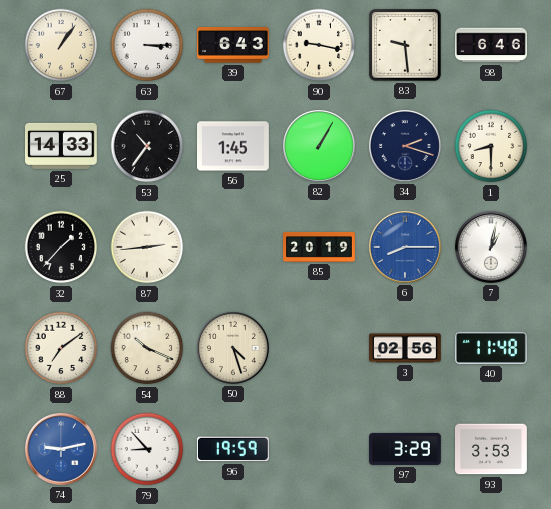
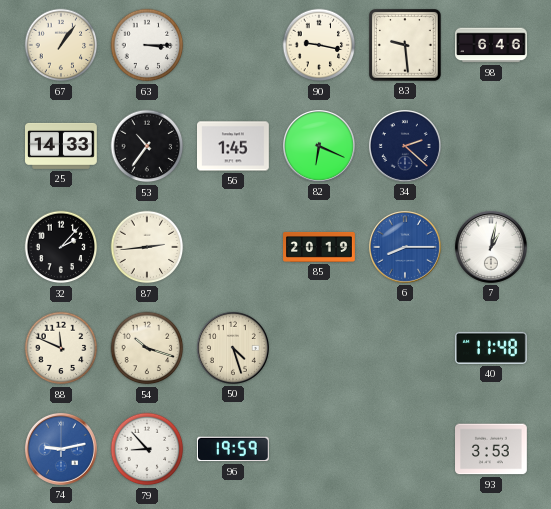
39: 6:43 -> none (234, 45)
82: 1:05 -> 6:19 (319, 146)
34: 2:18 -> 2:22 (405, 146)
1: 8:30 -> none (491, 146)
32: 1:37 -> 2:07 (61, 247)
88: 7:09 -> 11:49 (61, 348)
54: 10:19 -> 10:18 (147, 348)
3: 02:56 -> none (406, 348)
97: 3:29 -> none (406, 449)
